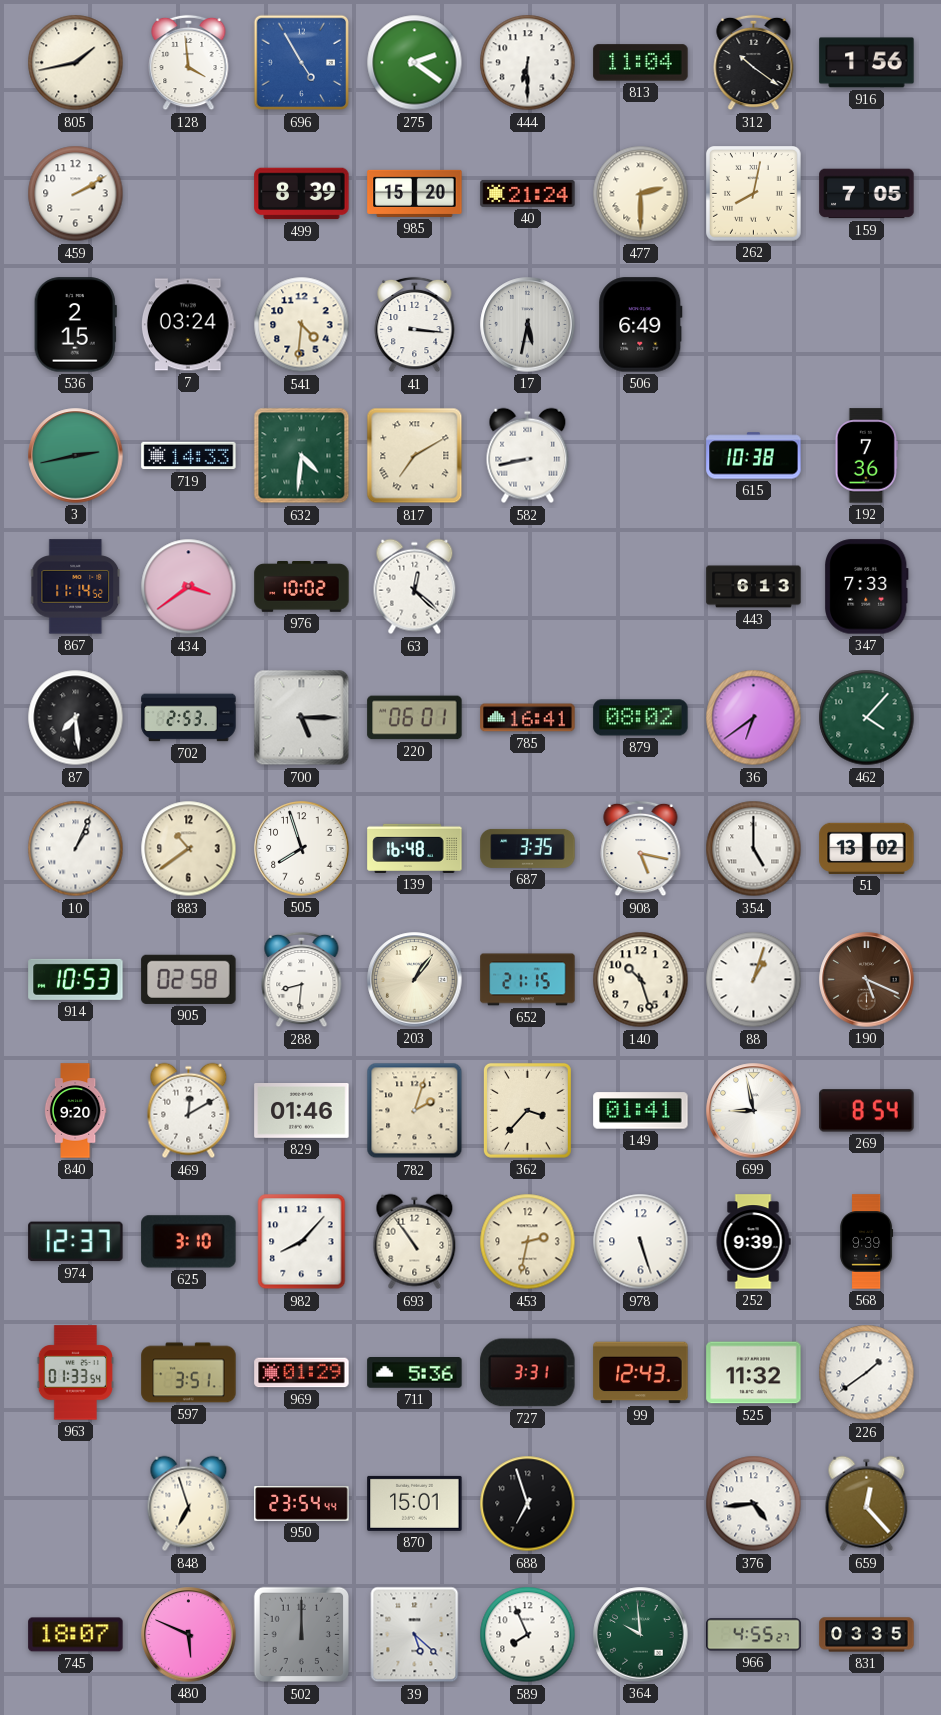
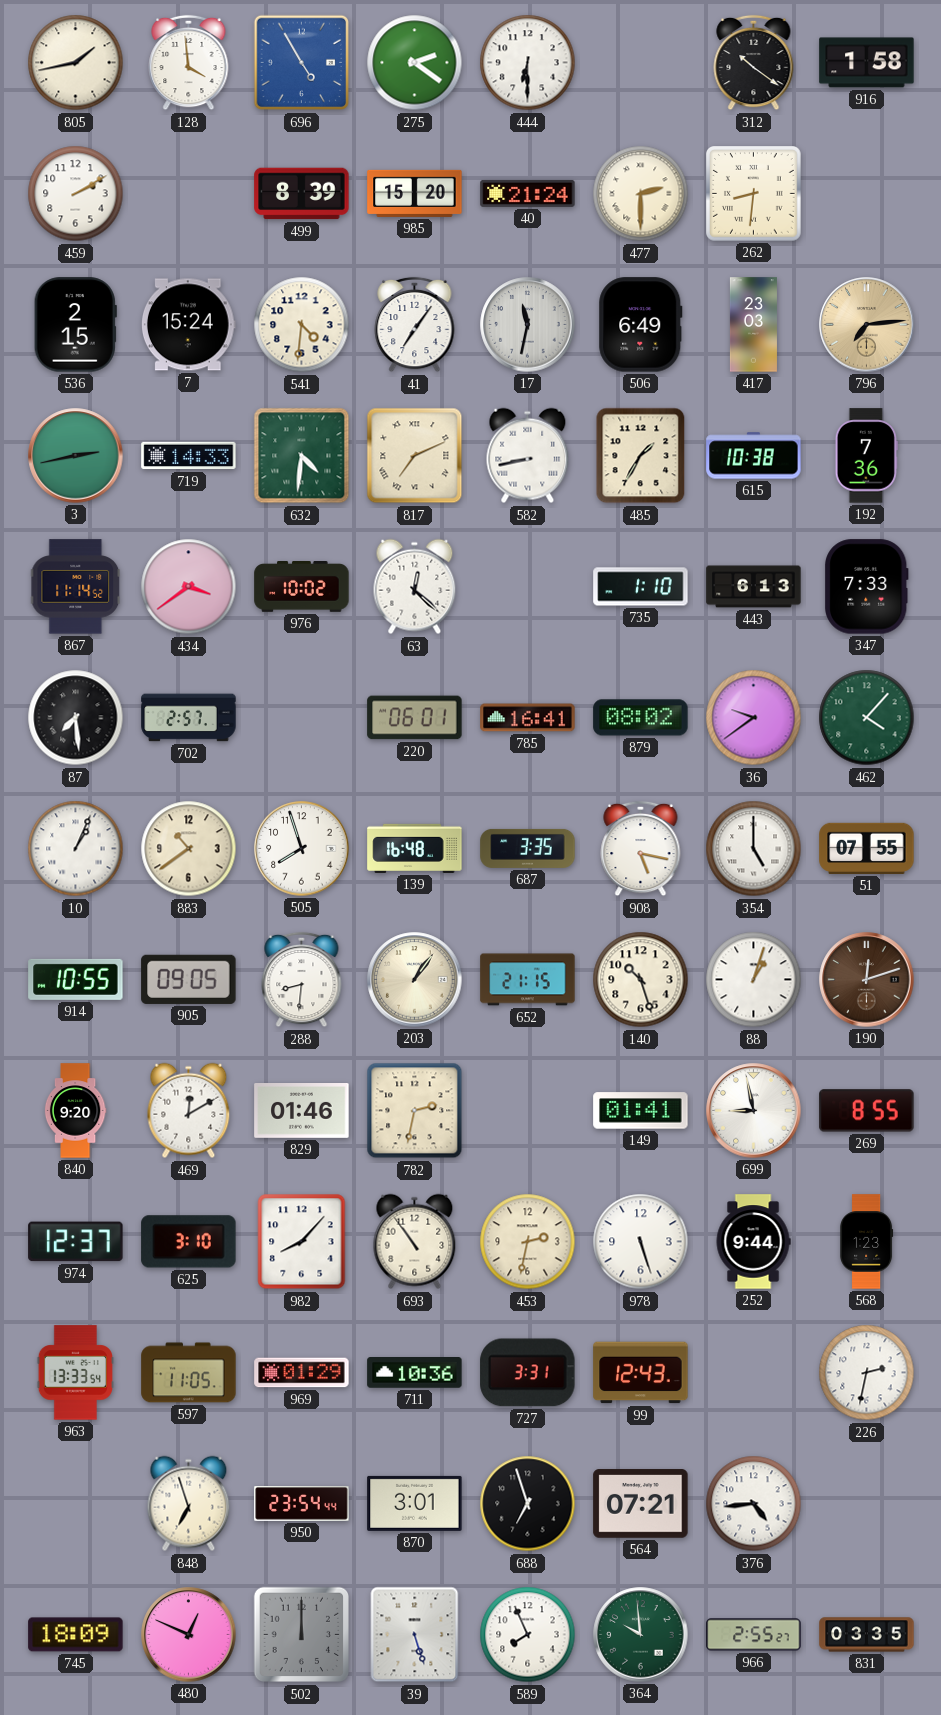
813: 11:04 -> none (641, 63)
916: 1:56 -> 1:58 (867, 63)
262: 8:02 -> 8:31 (754, 194)
159: 7:05 -> none (867, 194)
7: 03:24 -> 15:24 (188, 325)
41: 3:16 -> 7:06 (415, 325)
17: 5:32 -> 11:32 (528, 325)
417: none -> 23:03 (753, 325)
796: none -> 7:14 (867, 325)
817: 7:10 -> 7:11 (415, 456)
485: none -> 1:35 (641, 456)
735: none -> 1:10 (641, 587)
702: 2:53 -> 2:57 (189, 718)
700: 5:15 -> none (302, 718)
36: 6:39 -> 9:39 (754, 718)
51: 13:02 -> 07:55 (867, 848)
914: 10:53 -> 10:55 (76, 979)
905: 02:58 -> 09:05 (189, 979)
190: 5:19 -> 12:12 (867, 980)
782: 2:03 -> 2:32 (415, 1111)
362: 3:37 -> none (527, 1110)
269: 8:54 -> 8:55 (867, 1111)
252: 9:39 -> 9:44 (753, 1242)
568: 9:39 -> 1:23 (867, 1242)
963: 01:33 -> 13:33 (75, 1373)
597: 3:51 -> 11:05 (189, 1373)
711: 5:36 -> 10:36 (415, 1373)
525: 11:32 -> none (754, 1373)
226: 1:39 -> 2:32 (867, 1373)
870: 15:01 -> 3:01 (415, 1503)
564: none -> 07:21 (641, 1504)
659: 12:23 -> none (867, 1504)
745: 18:07 -> 18:09 (76, 1635)
480: 5:49 -> 12:49 (189, 1635)
39: 5:22 -> 5:27 (415, 1635)
966: 4:55 -> 2:55 (754, 1635)
